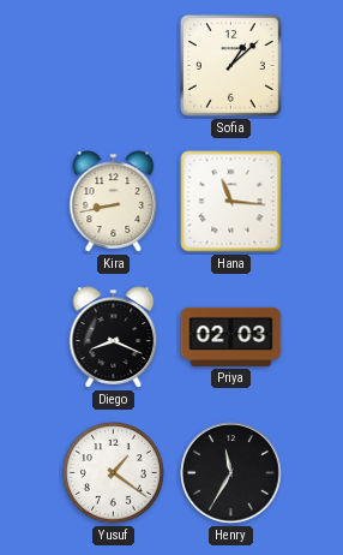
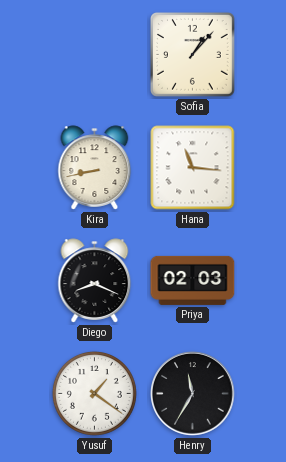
Sofia: 1:08 -> 1:07 (192, 54)
